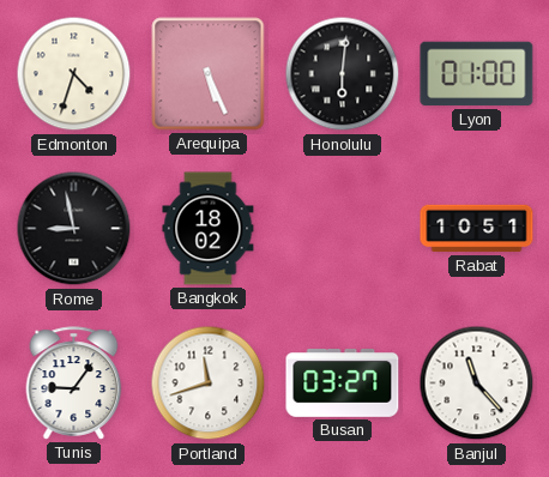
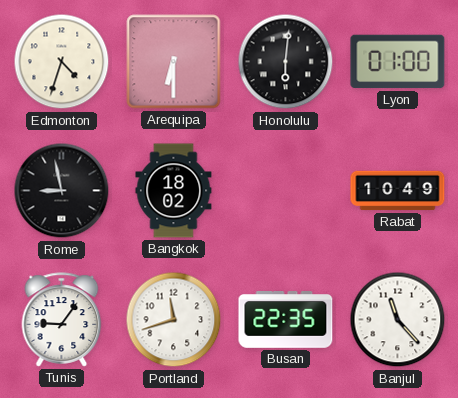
Arequipa: 5:26 -> 6:30 (174, 62)
Rabat: 10:51 -> 10:49 (398, 191)
Busan: 03:27 -> 22:35 (286, 320)
